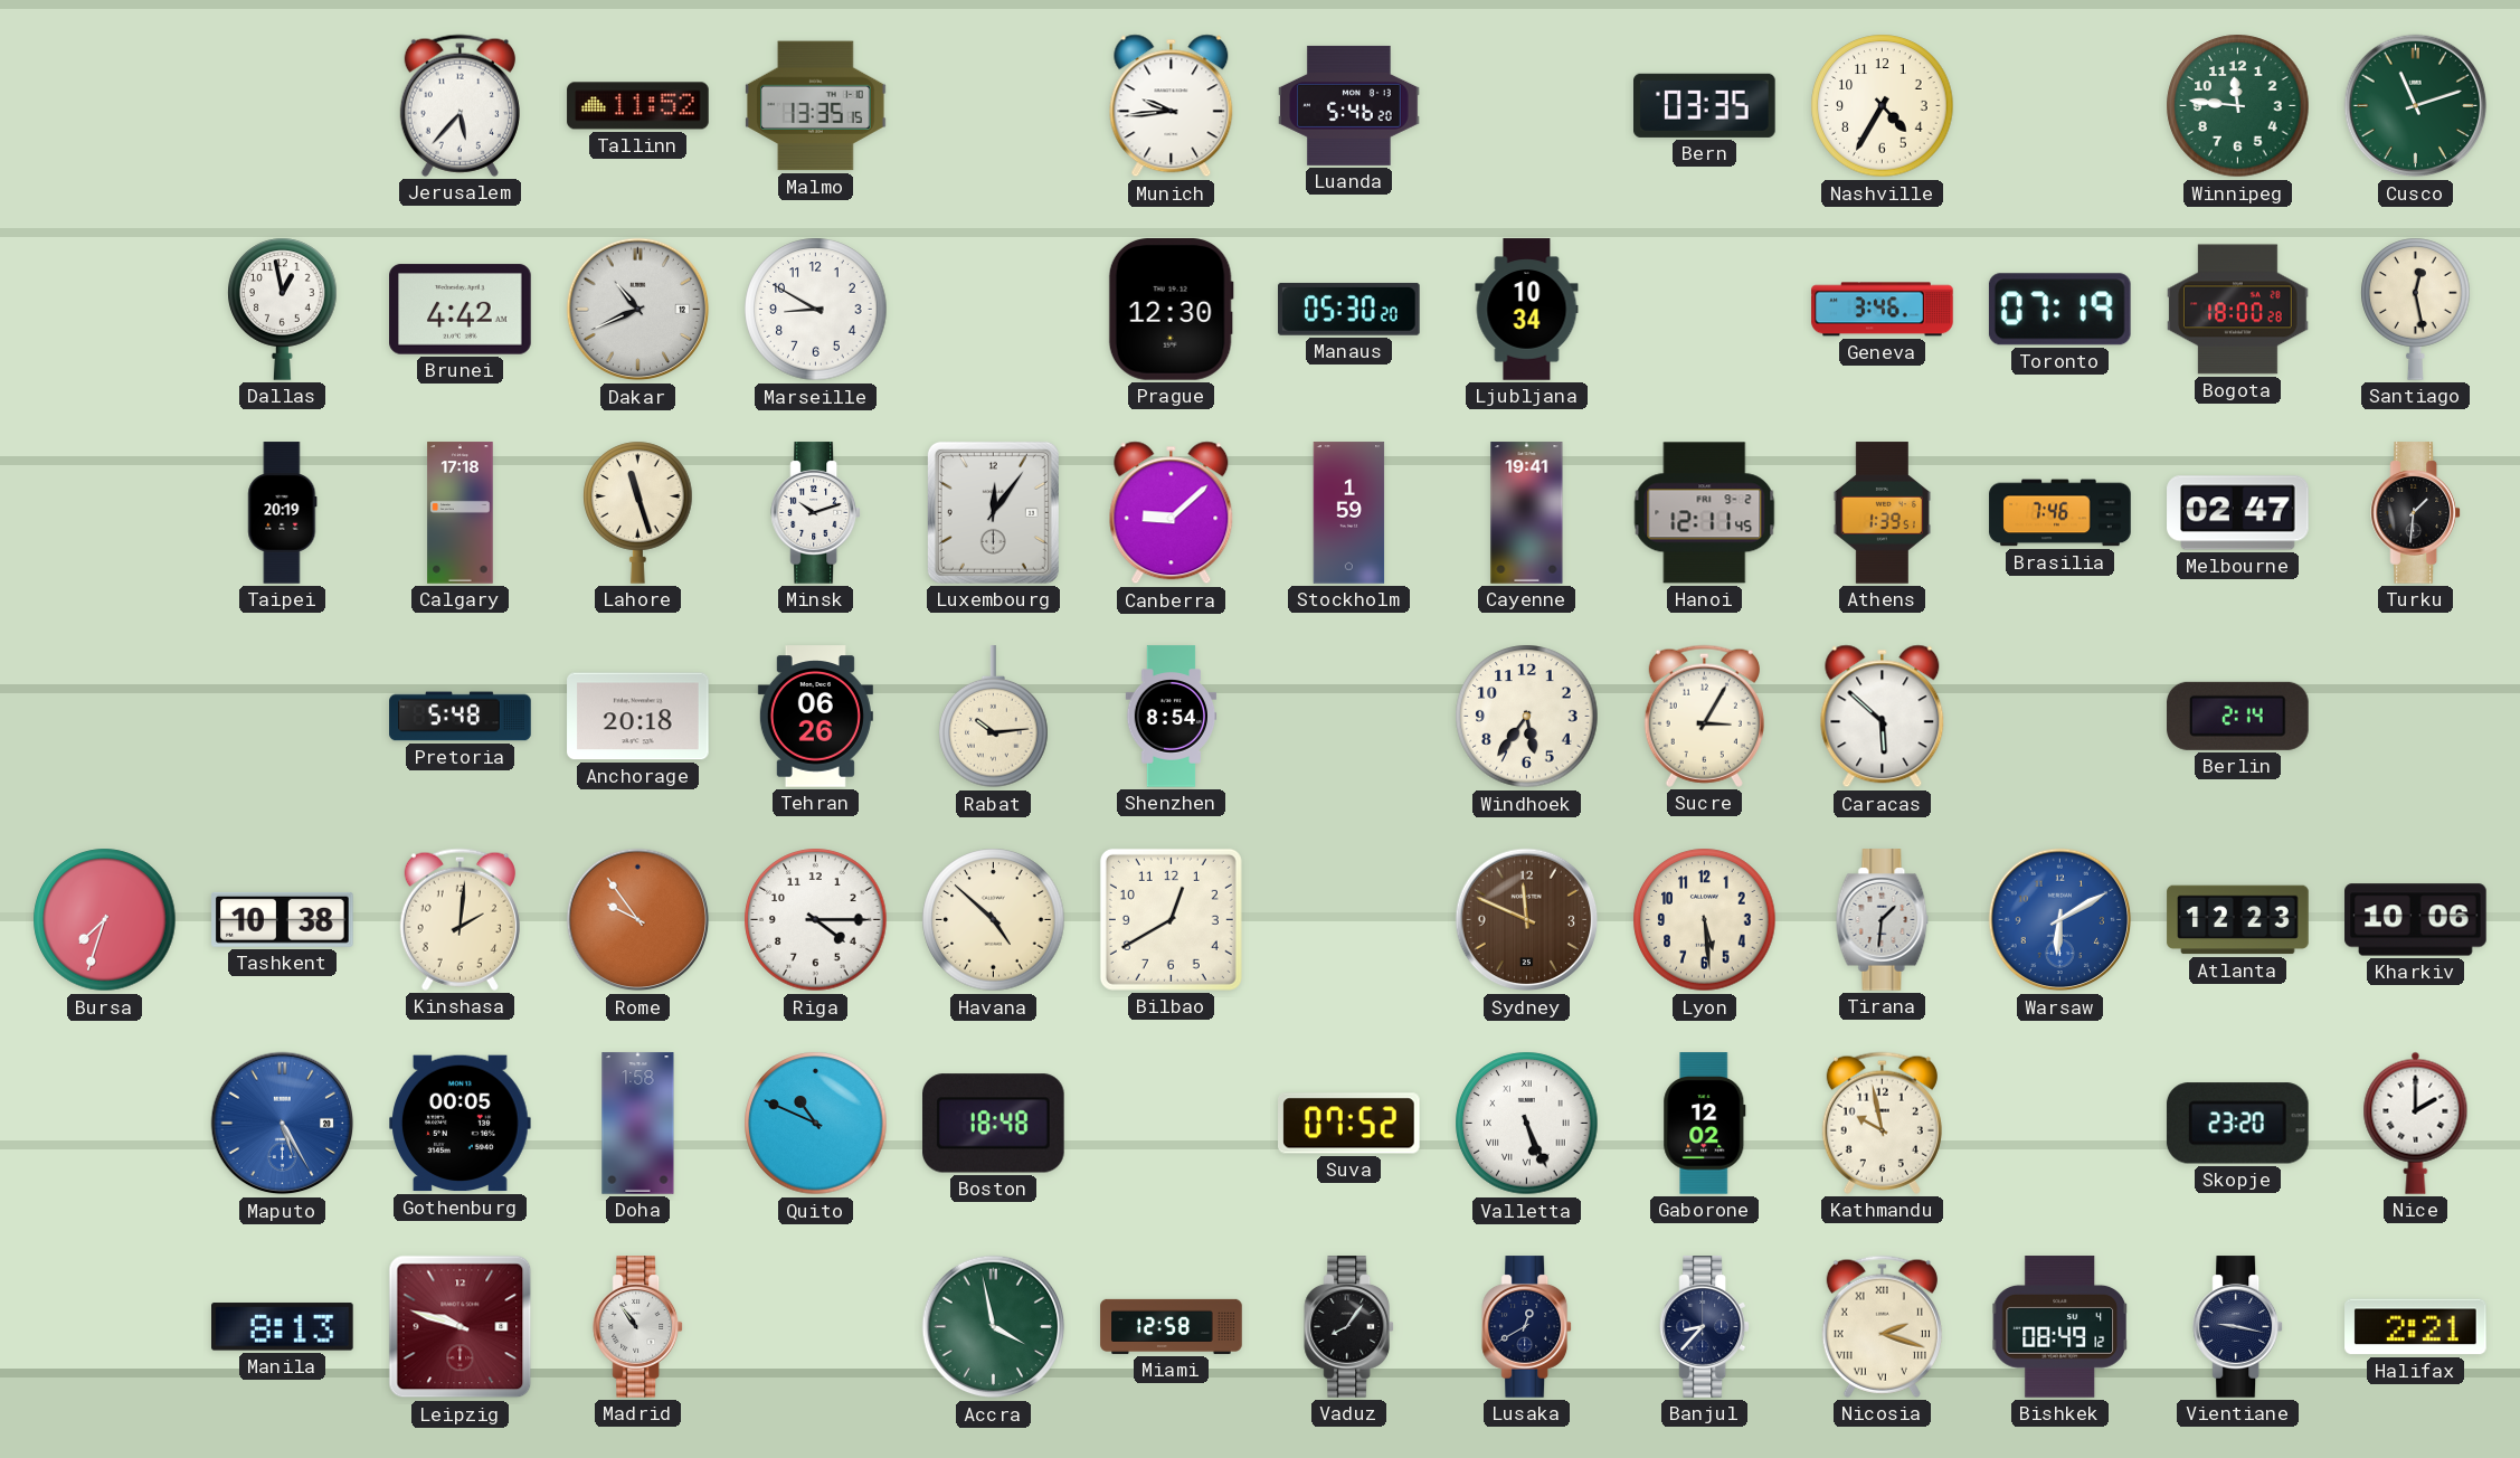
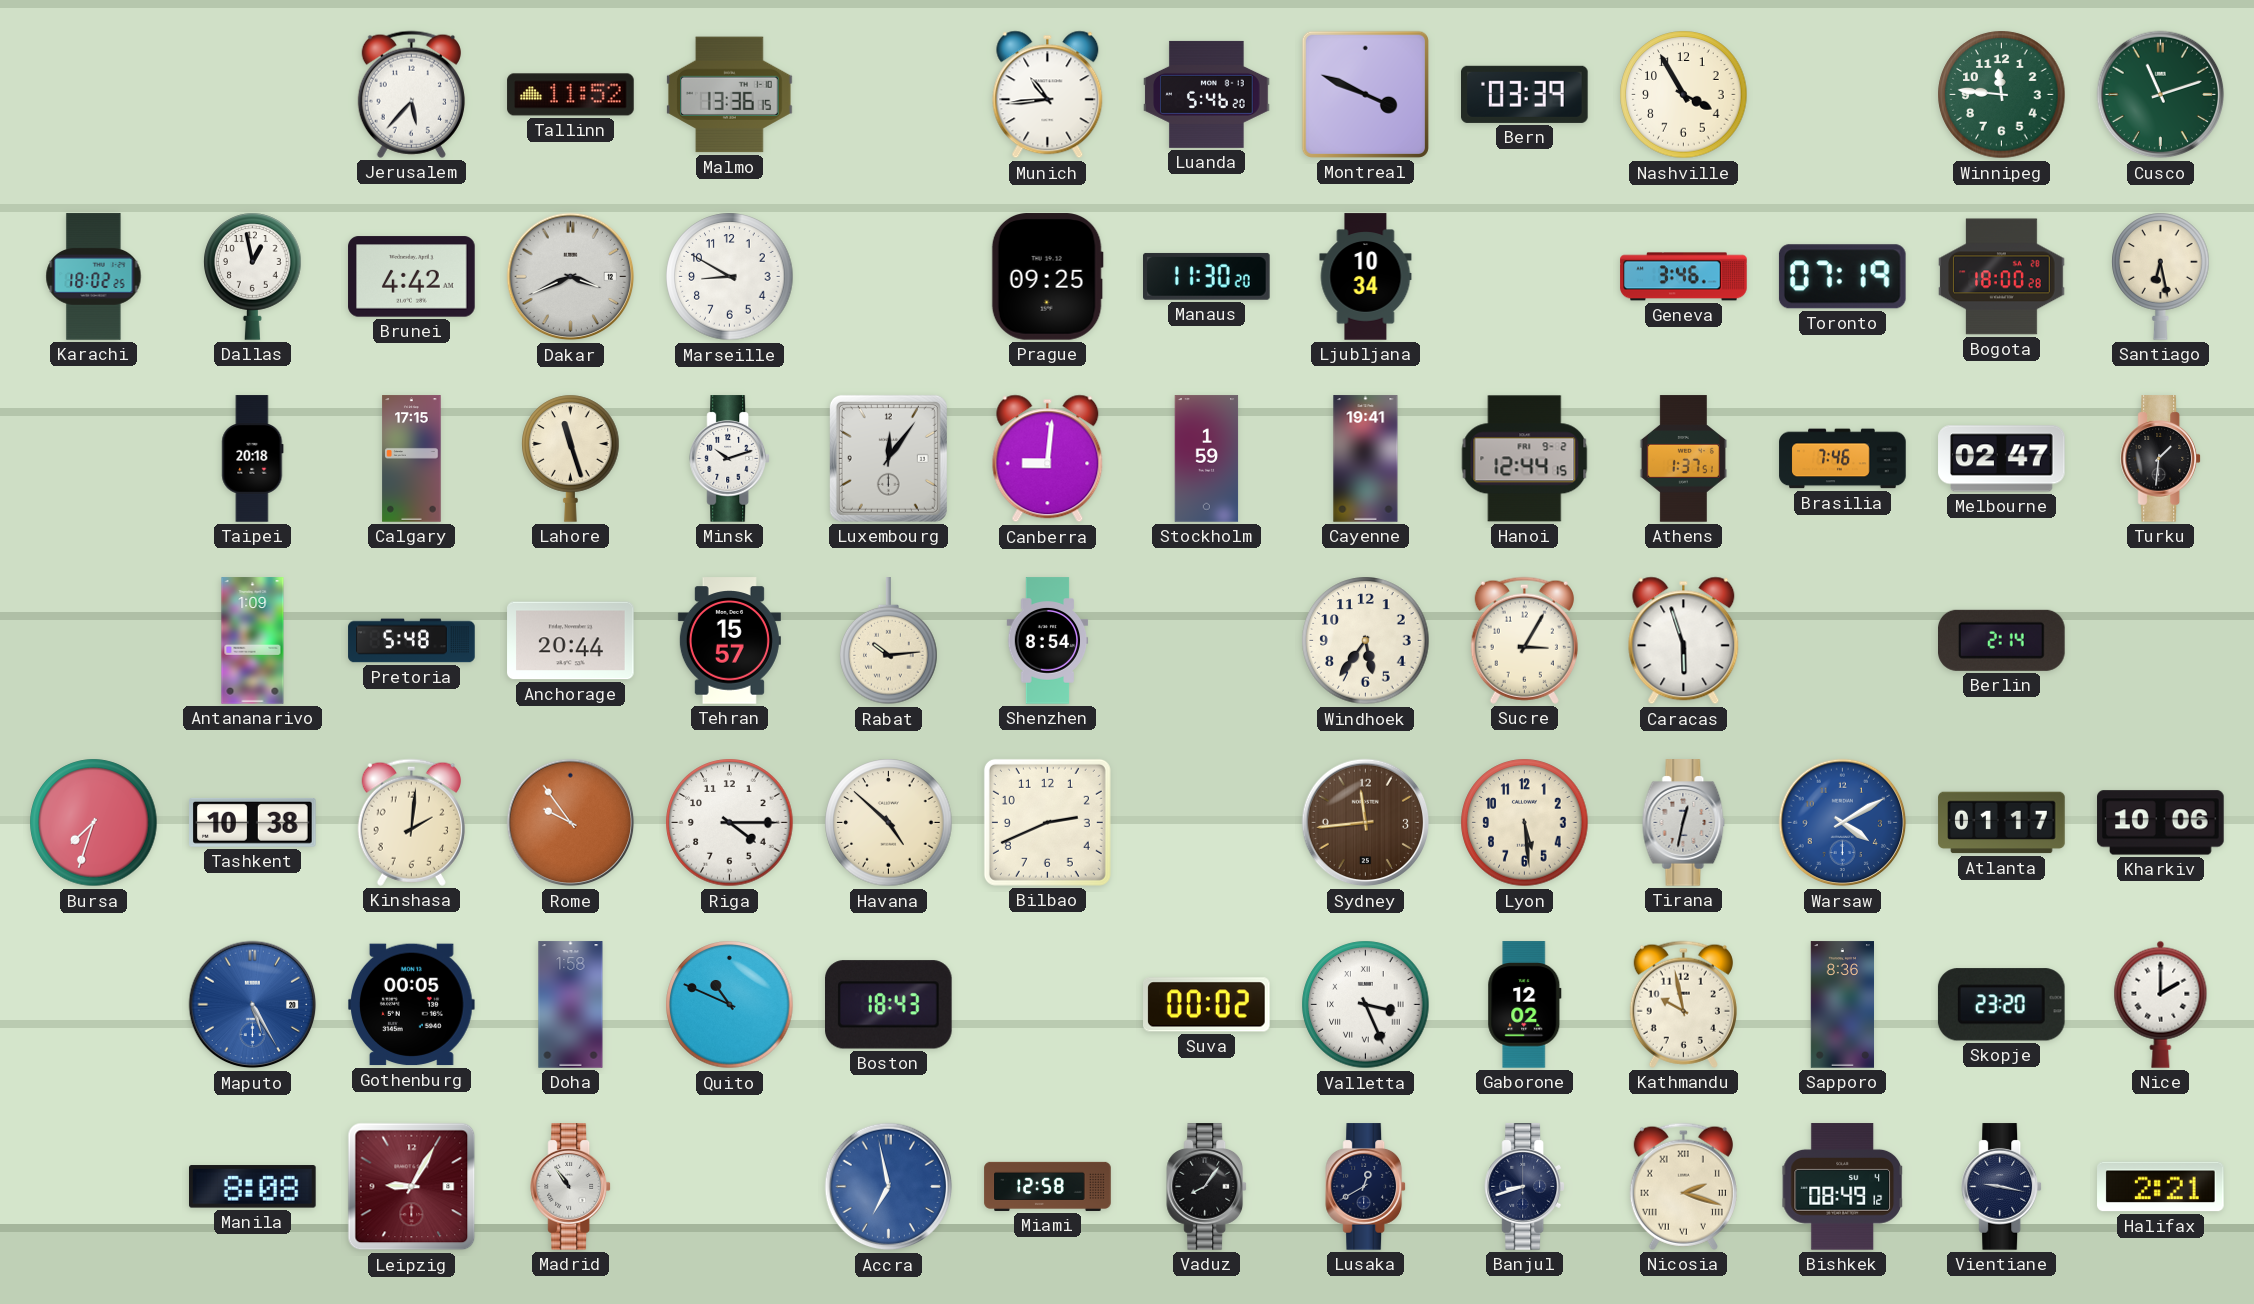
Malmo: 13:35 -> 13:36 (730, 95)
Munich: 9:44 -> 10:44 (1048, 95)
Montreal: none -> 3:49 (1365, 94)
Bern: 03:35 -> 03:39 (1525, 94)
Nashville: 4:35 -> 3:55 (1684, 95)
Karachi: none -> 18:02 (94, 277)
Dakar: 10:41 -> 3:41 (571, 277)
Prague: 12:30 -> 09:25 (1047, 277)
Manaus: 05:30 -> 11:30 (1207, 276)
Santiago: 12:28 -> 6:28 (2161, 276)
Taipei: 20:19 -> 20:18 (253, 459)
Calgary: 17:18 -> 17:15 (412, 459)
Canberra: 9:08 -> 9:01 (1048, 459)
Hanoi: 12:11 -> 12:44 (1525, 459)
Athens: 1:39 -> 1:37 (1683, 459)
Antananarivo: none -> 1:09 (253, 641)
Anchorage: 20:18 -> 20:44 (571, 641)
Tehran: 06:26 -> 15:57 (729, 641)
Caracas: 5:52 -> 5:57 (1684, 641)
Bilbao: 12:40 -> 2:41 (1047, 822)
Sydney: 11:49 -> 11:44 (1366, 823)
Tirana: 1:31 -> 12:32 (1684, 823)
Warsaw: 6:10 -> 4:10 (1843, 823)
Atlanta: 12:23 -> 01:17 (2002, 823)
Boston: 18:48 -> 18:43 (889, 1005)
Suva: 07:52 -> 00:02 (1207, 1005)
Valletta: 5:26 -> 3:26 (1366, 1005)
Sapporo: none -> 8:36 (1842, 1005)
Manila: 8:13 -> 8:08 (253, 1187)
Leipzig: 9:48 -> 9:05 (412, 1187)
Accra: 3:58 -> 6:58 (889, 1187)
Accra dial: green -> blue (889, 1187)
Banjul: 8:37 -> 8:42 (1525, 1187)
